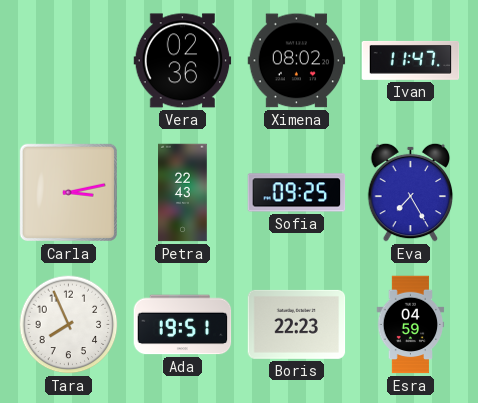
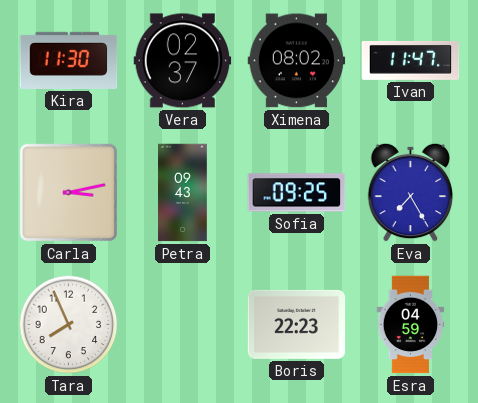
Kira: none -> 11:30 (69, 60)
Vera: 02:36 -> 02:37 (183, 61)
Petra: 22:43 -> 09:43 (183, 193)
Ada: 19:51 -> none (183, 325)
